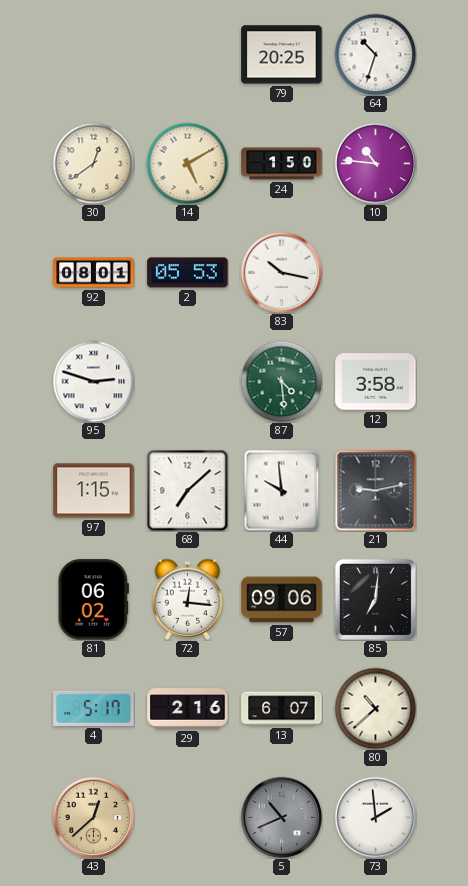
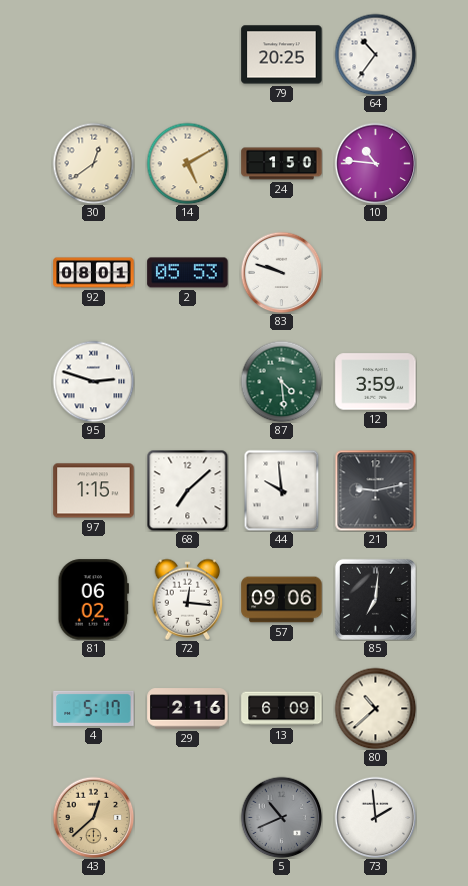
64: 10:33 -> 10:36 (375, 54)
83: 10:17 -> 9:48 (281, 272)
12: 3:58 -> 3:59 (376, 382)
13: 6:07 -> 6:09 (282, 709)
